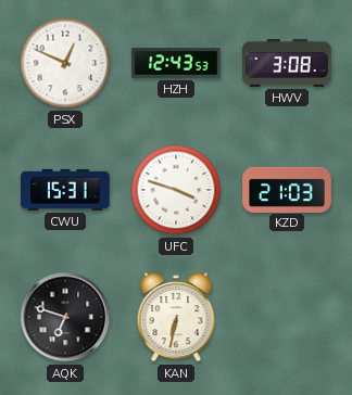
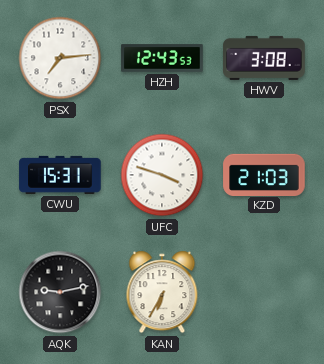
PSX: 12:49 -> 7:14 (60, 58)
AQK: 6:48 -> 9:13 (60, 292)
KAN: 6:32 -> 6:35 (162, 292)
